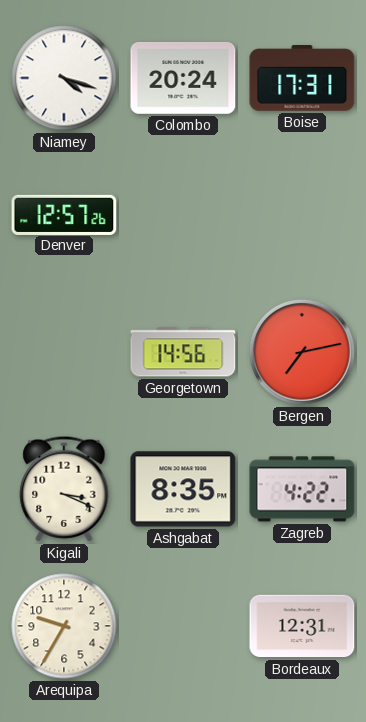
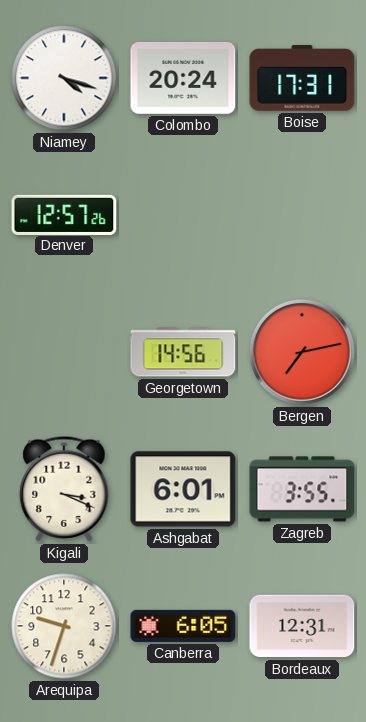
Ashgabat: 8:35 -> 6:01 (183, 489)
Zagreb: 4:22 -> 3:55 (302, 489)
Arequipa: 9:35 -> 9:33 (64, 626)
Canberra: none -> 6:05 (183, 626)
